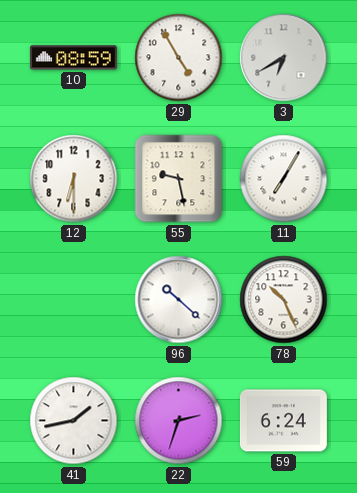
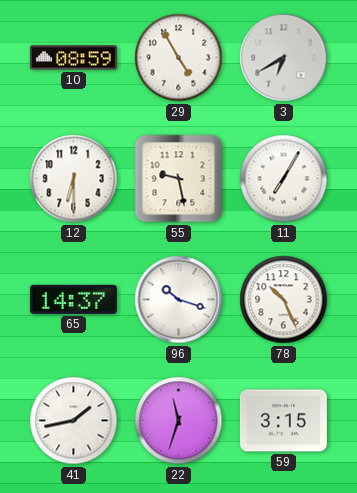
65: none -> 14:37 (73, 299)
96: 10:22 -> 10:18 (179, 300)
22: 2:33 -> 11:33 (179, 421)
59: 6:24 -> 3:15 (283, 421)
